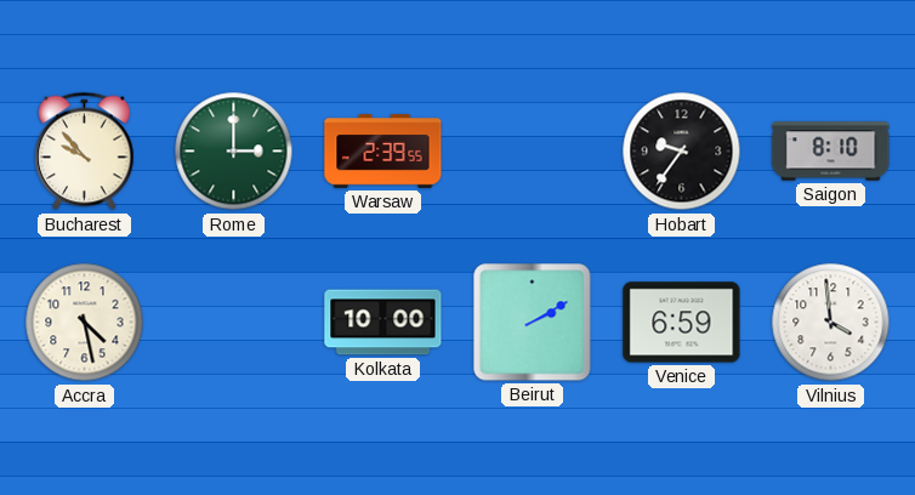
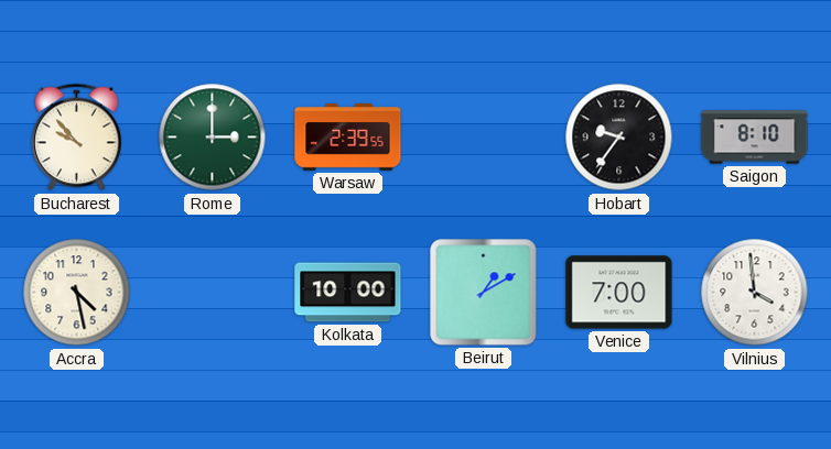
Beirut: 2:10 -> 1:10 (484, 293)
Venice: 6:59 -> 7:00 (619, 293)
